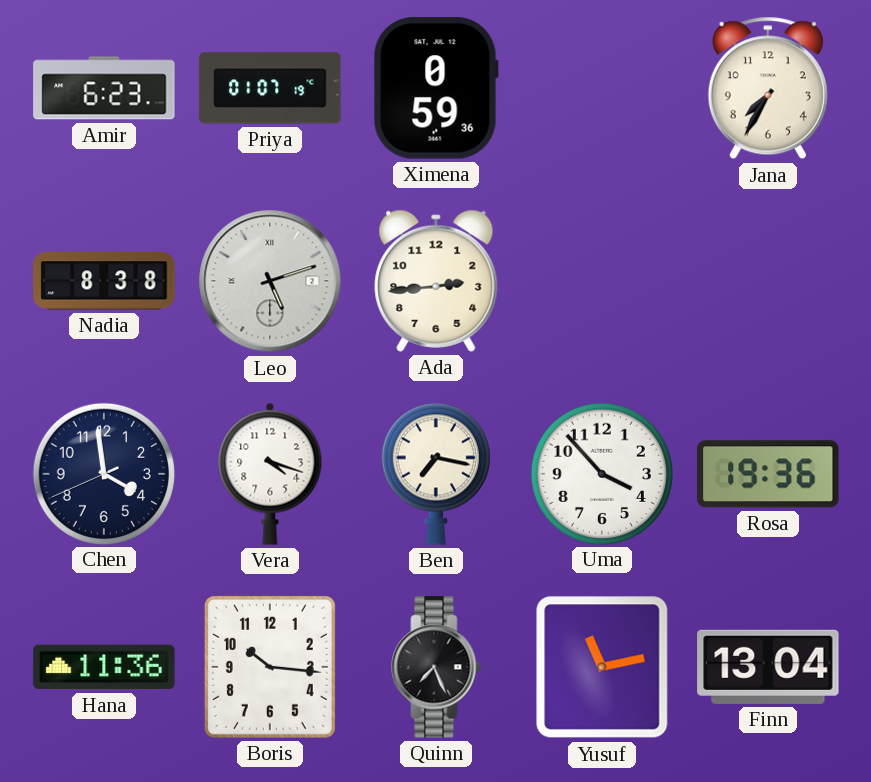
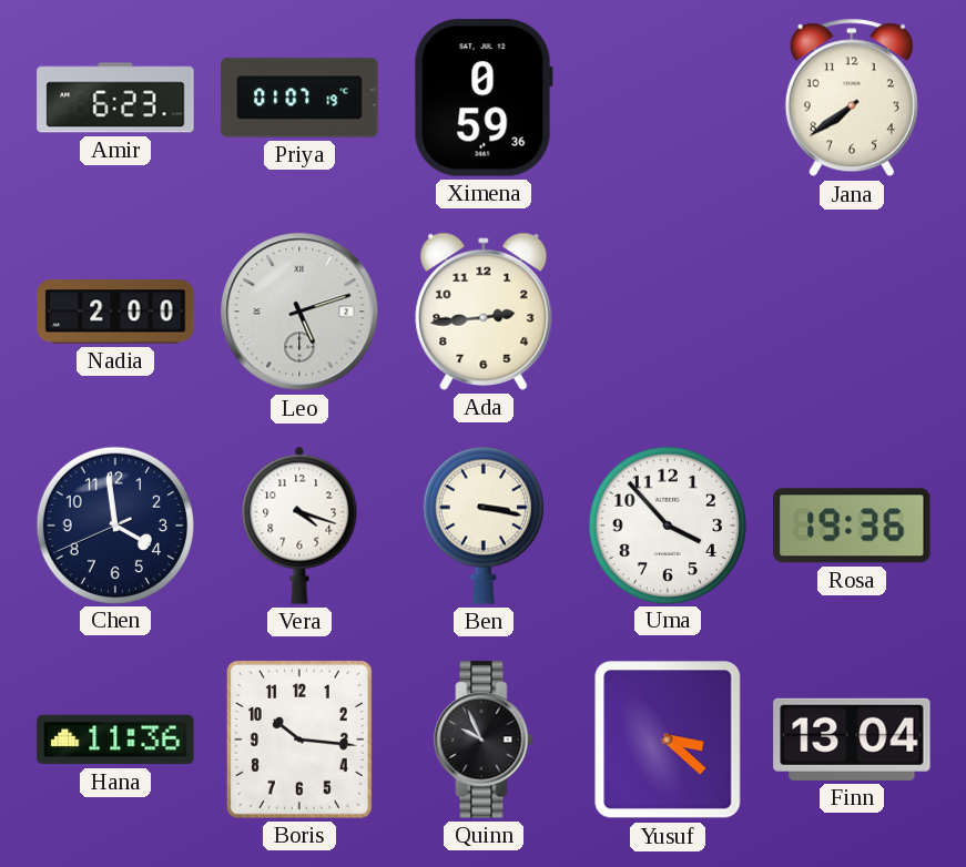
Jana: 7:35 -> 7:39 (852, 98)
Nadia: 8:38 -> 2:00 (115, 312)
Ben: 7:17 -> 3:17 (484, 526)
Quinn: 7:26 -> 9:56 (484, 739)
Yusuf: 11:13 -> 3:22 (668, 739)
